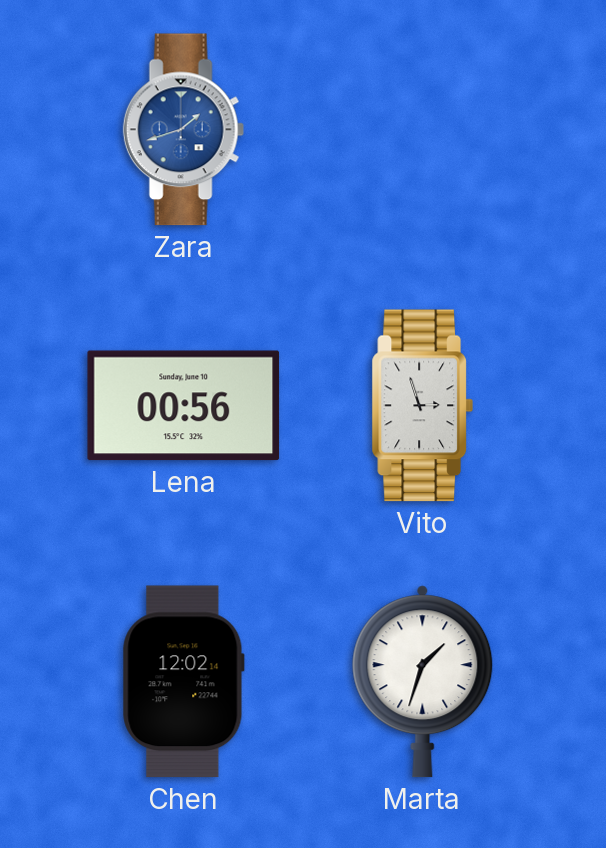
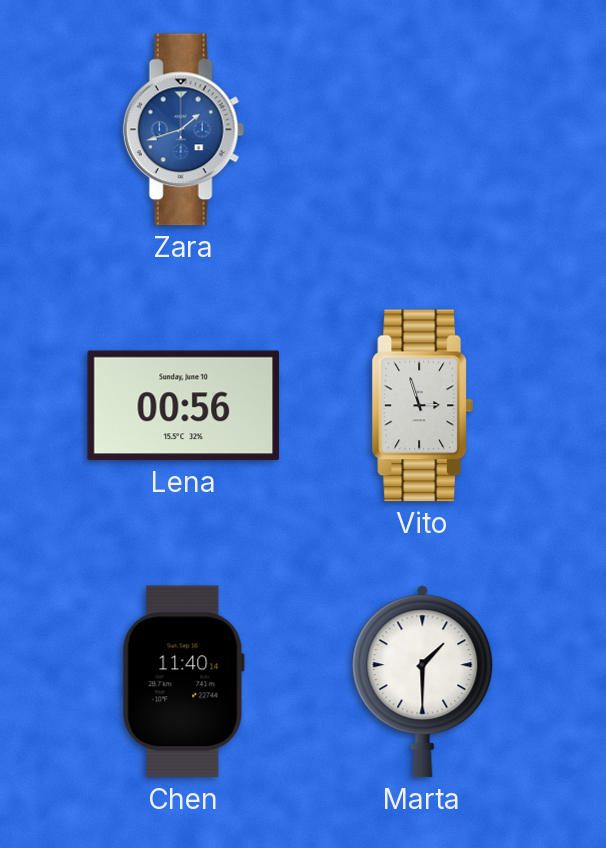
Chen: 12:02 -> 11:40 (183, 682)
Marta: 1:33 -> 1:30 (423, 682)
